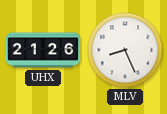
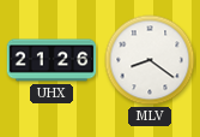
MLV: 8:26 -> 8:21 (150, 60)
